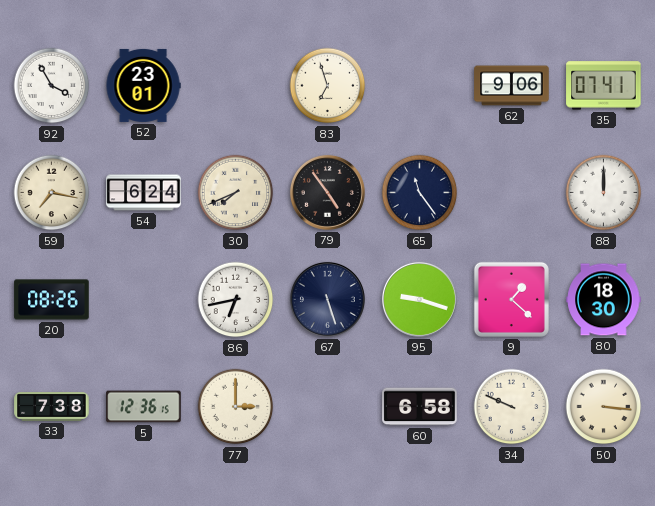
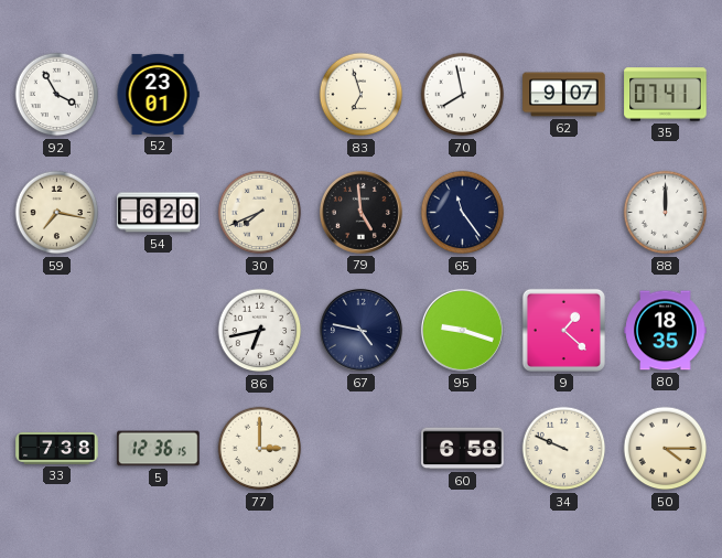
70: none -> 7:58 (463, 95)
62: 9:06 -> 9:07 (564, 95)
54: 6:24 -> 6:20 (159, 213)
79: 4:54 -> 4:59 (360, 212)
20: 08:26 -> none (52, 300)
67: 5:27 -> 4:47 (360, 330)
80: 18:30 -> 18:35 (666, 331)
50: 3:16 -> 4:15 (666, 449)
